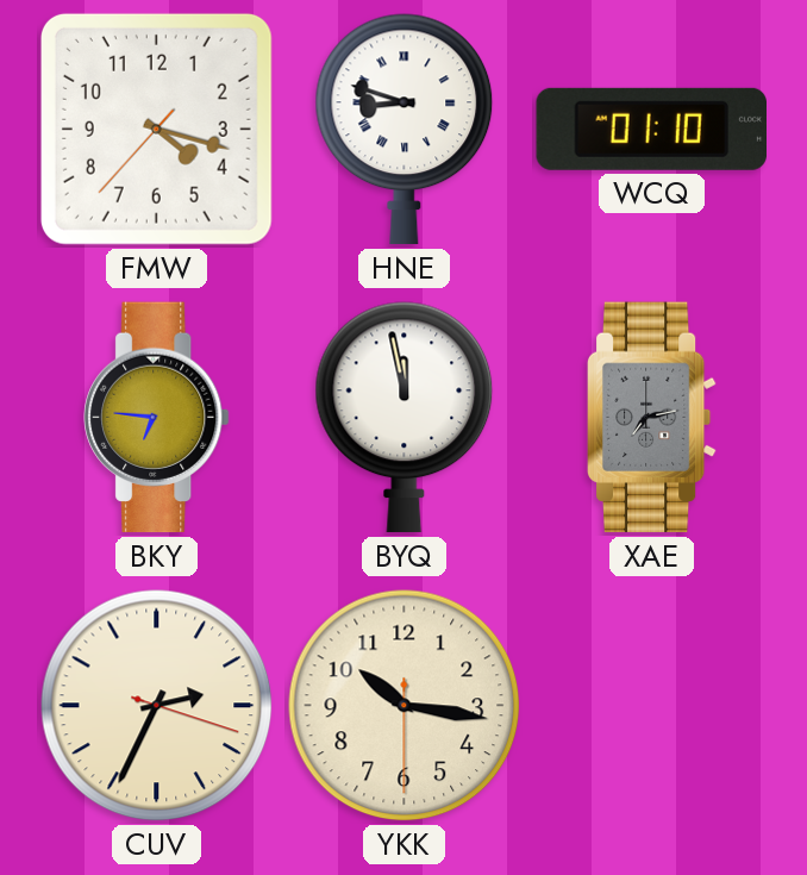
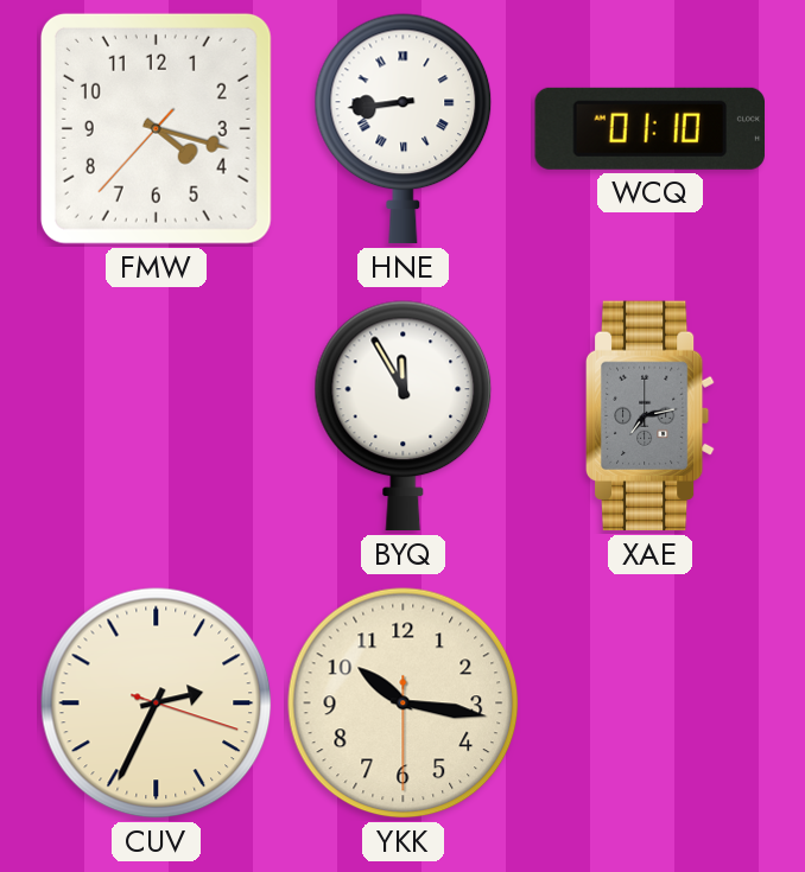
HNE: 8:48 -> 8:44 (404, 129)
BKY: 6:46 -> none (157, 418)
BYQ: 11:58 -> 11:55 (404, 416)
